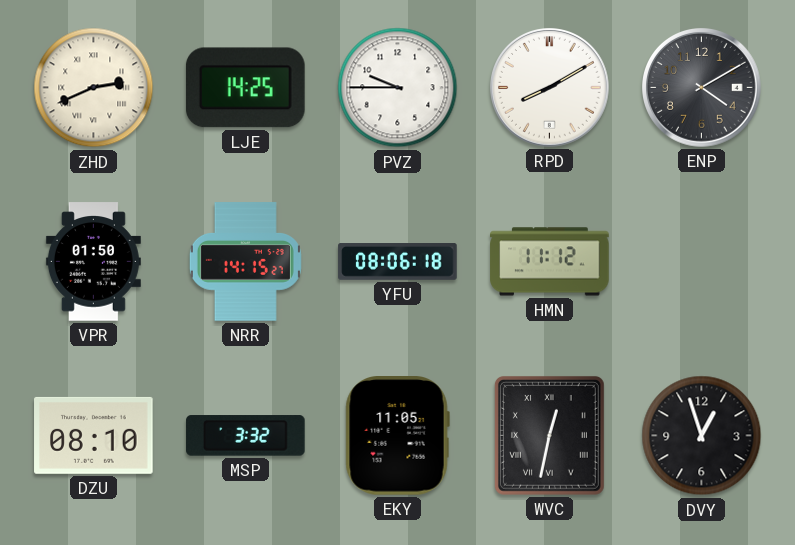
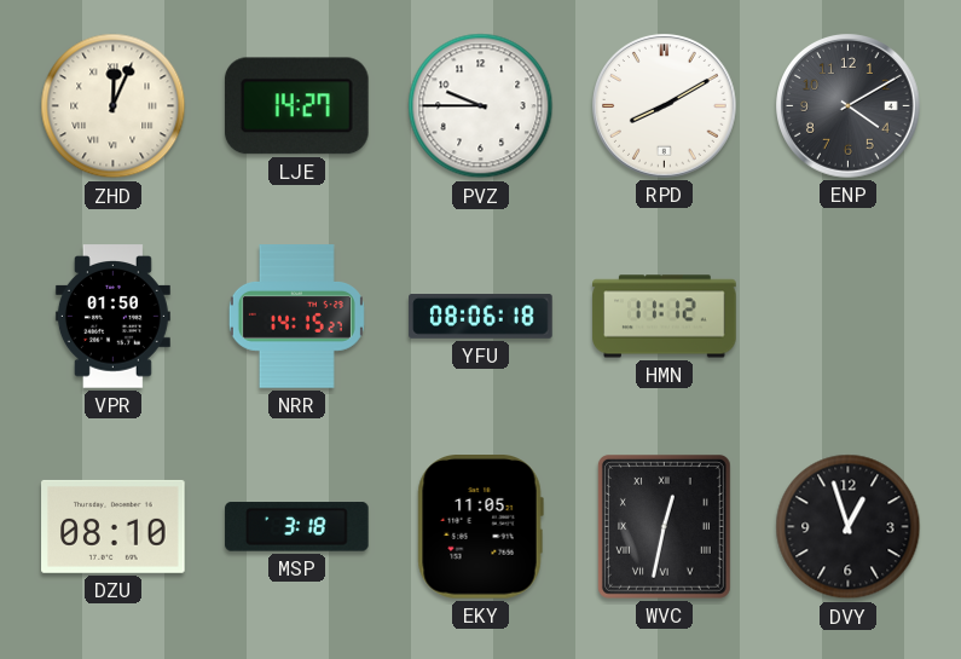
ZHD: 2:41 -> 12:04 (114, 106)
LJE: 14:25 -> 14:27 (297, 106)
MSP: 3:32 -> 3:18 (297, 527)
